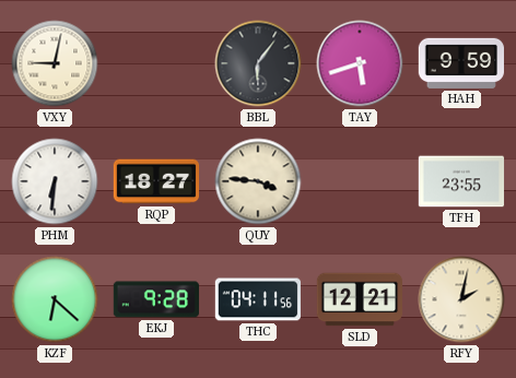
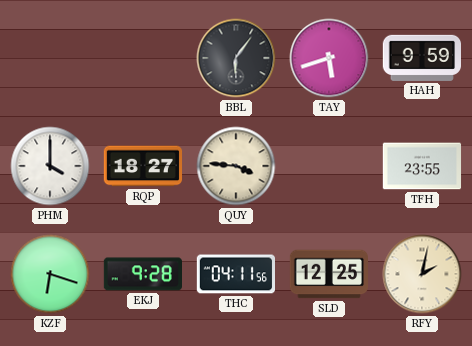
VXY: 9:02 -> none (55, 63)
PHM: 6:31 -> 4:00 (50, 166)
KZF: 6:22 -> 6:18 (50, 274)
SLD: 12:21 -> 12:25 (329, 274)
